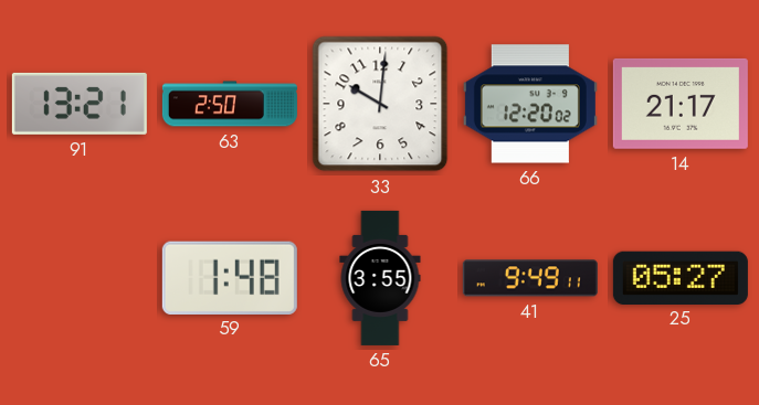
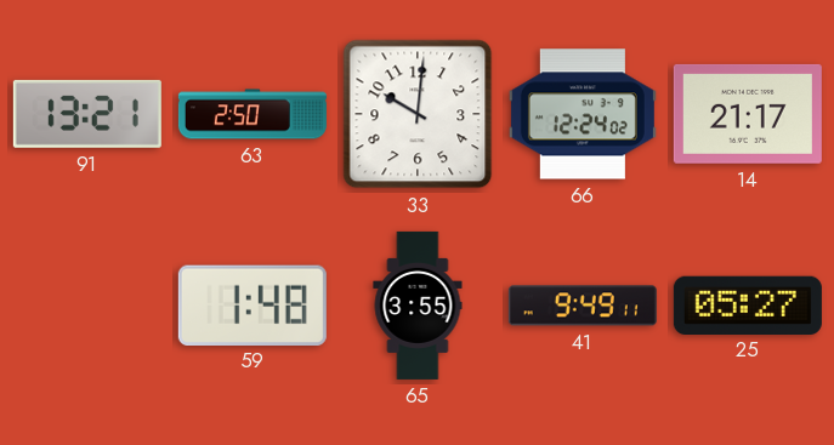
66: 12:20 -> 12:24 (583, 114)
